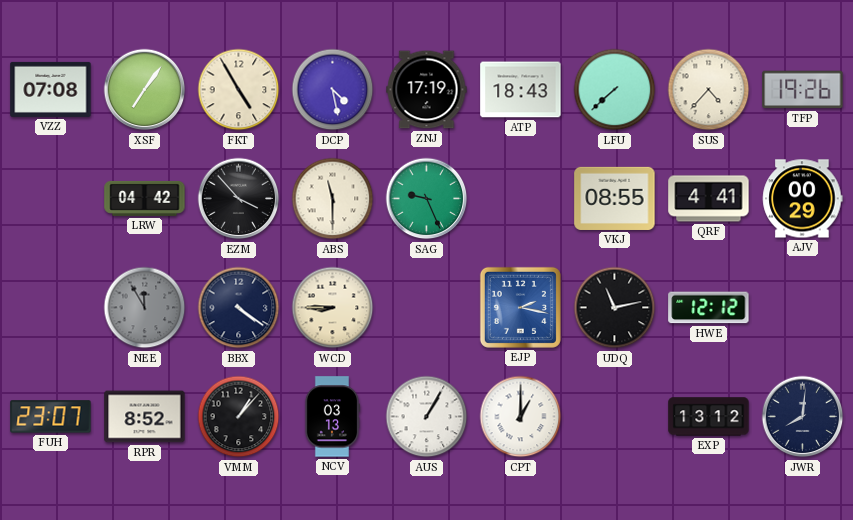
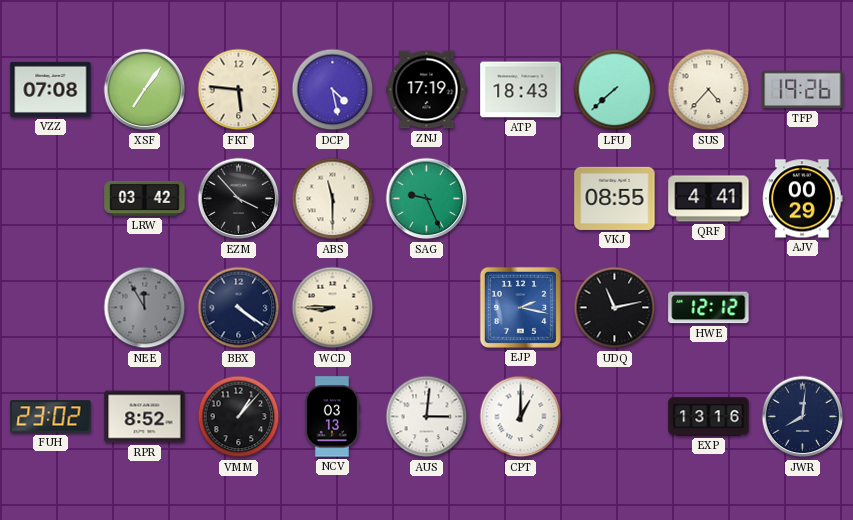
FKT: 4:55 -> 5:46 (239, 90)
LRW: 04:42 -> 03:42 (145, 198)
FUH: 23:07 -> 23:02 (51, 417)
AUS: 1:05 -> 3:01 (427, 417)
EXP: 13:12 -> 13:16 (709, 417)
